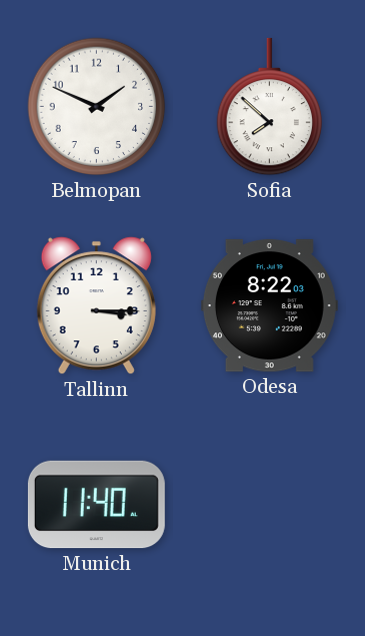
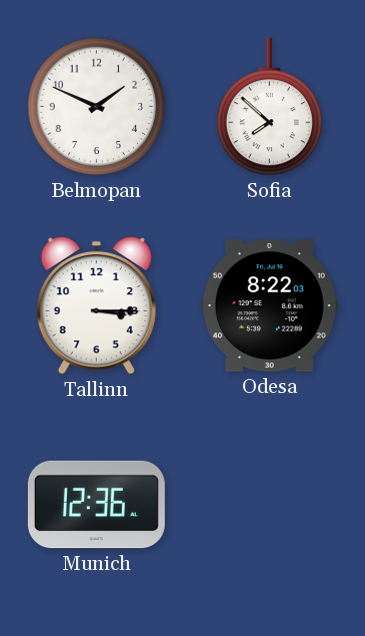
Munich: 11:40 -> 12:36 (96, 505)
